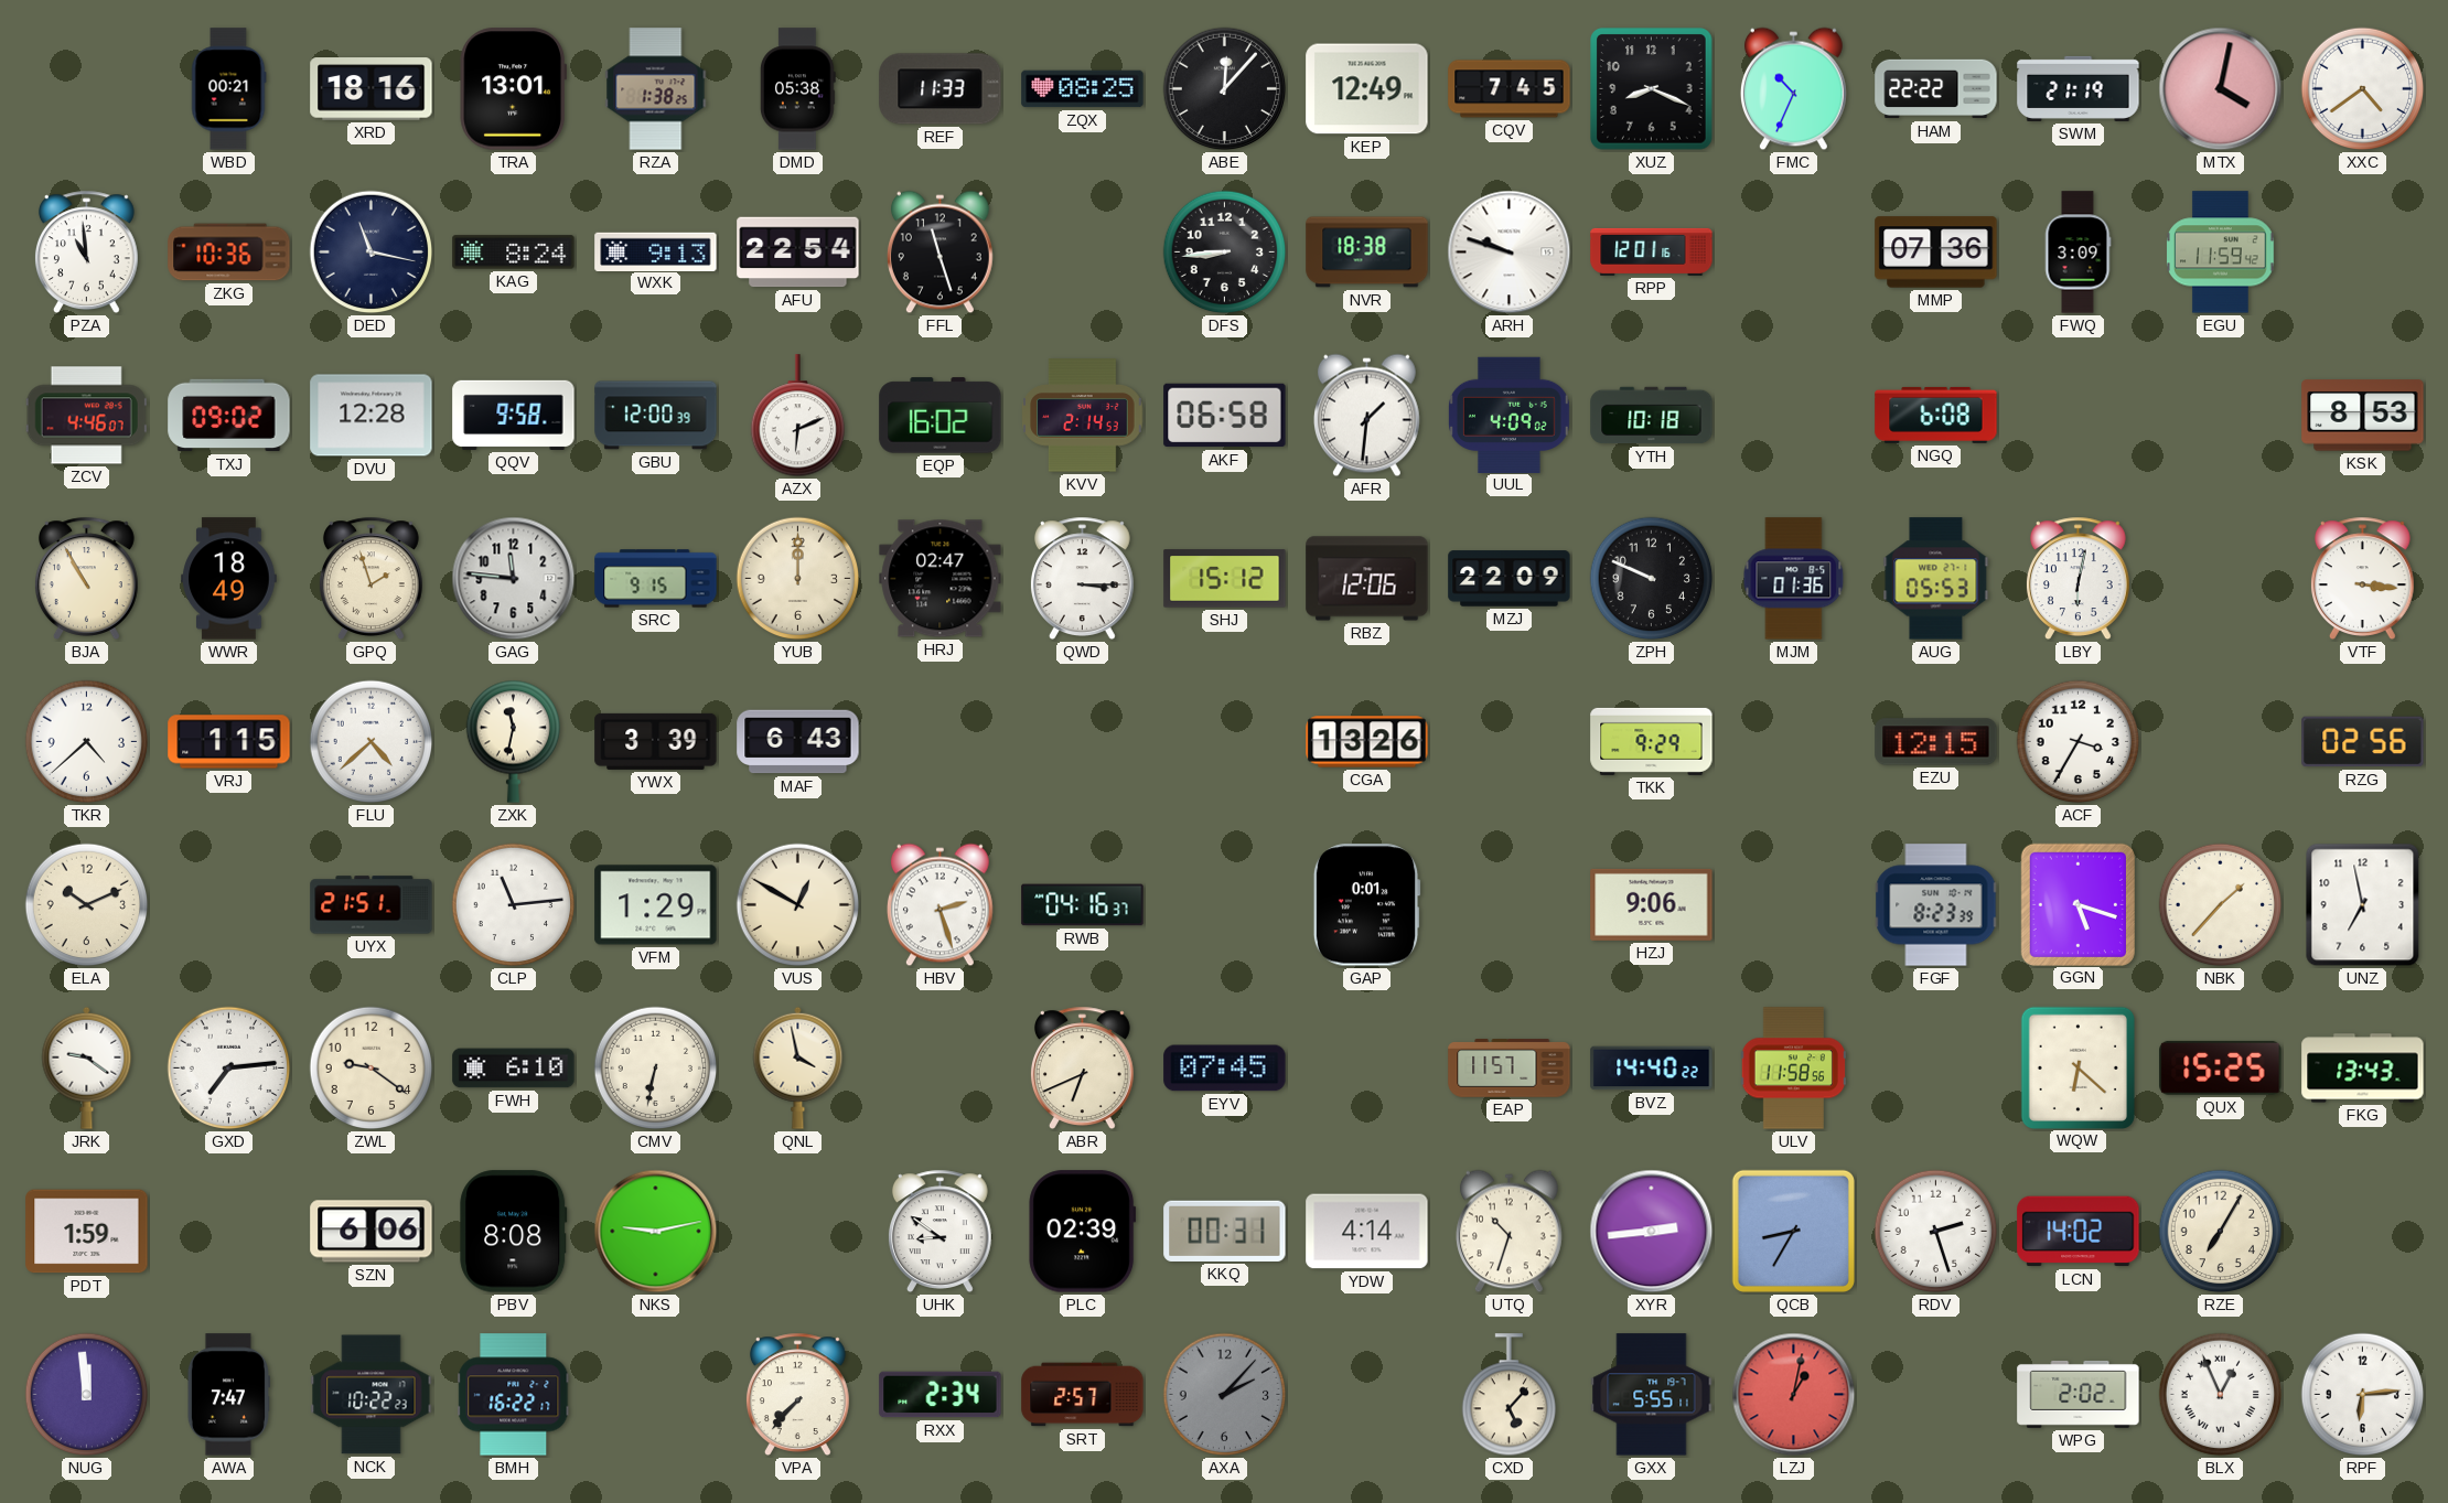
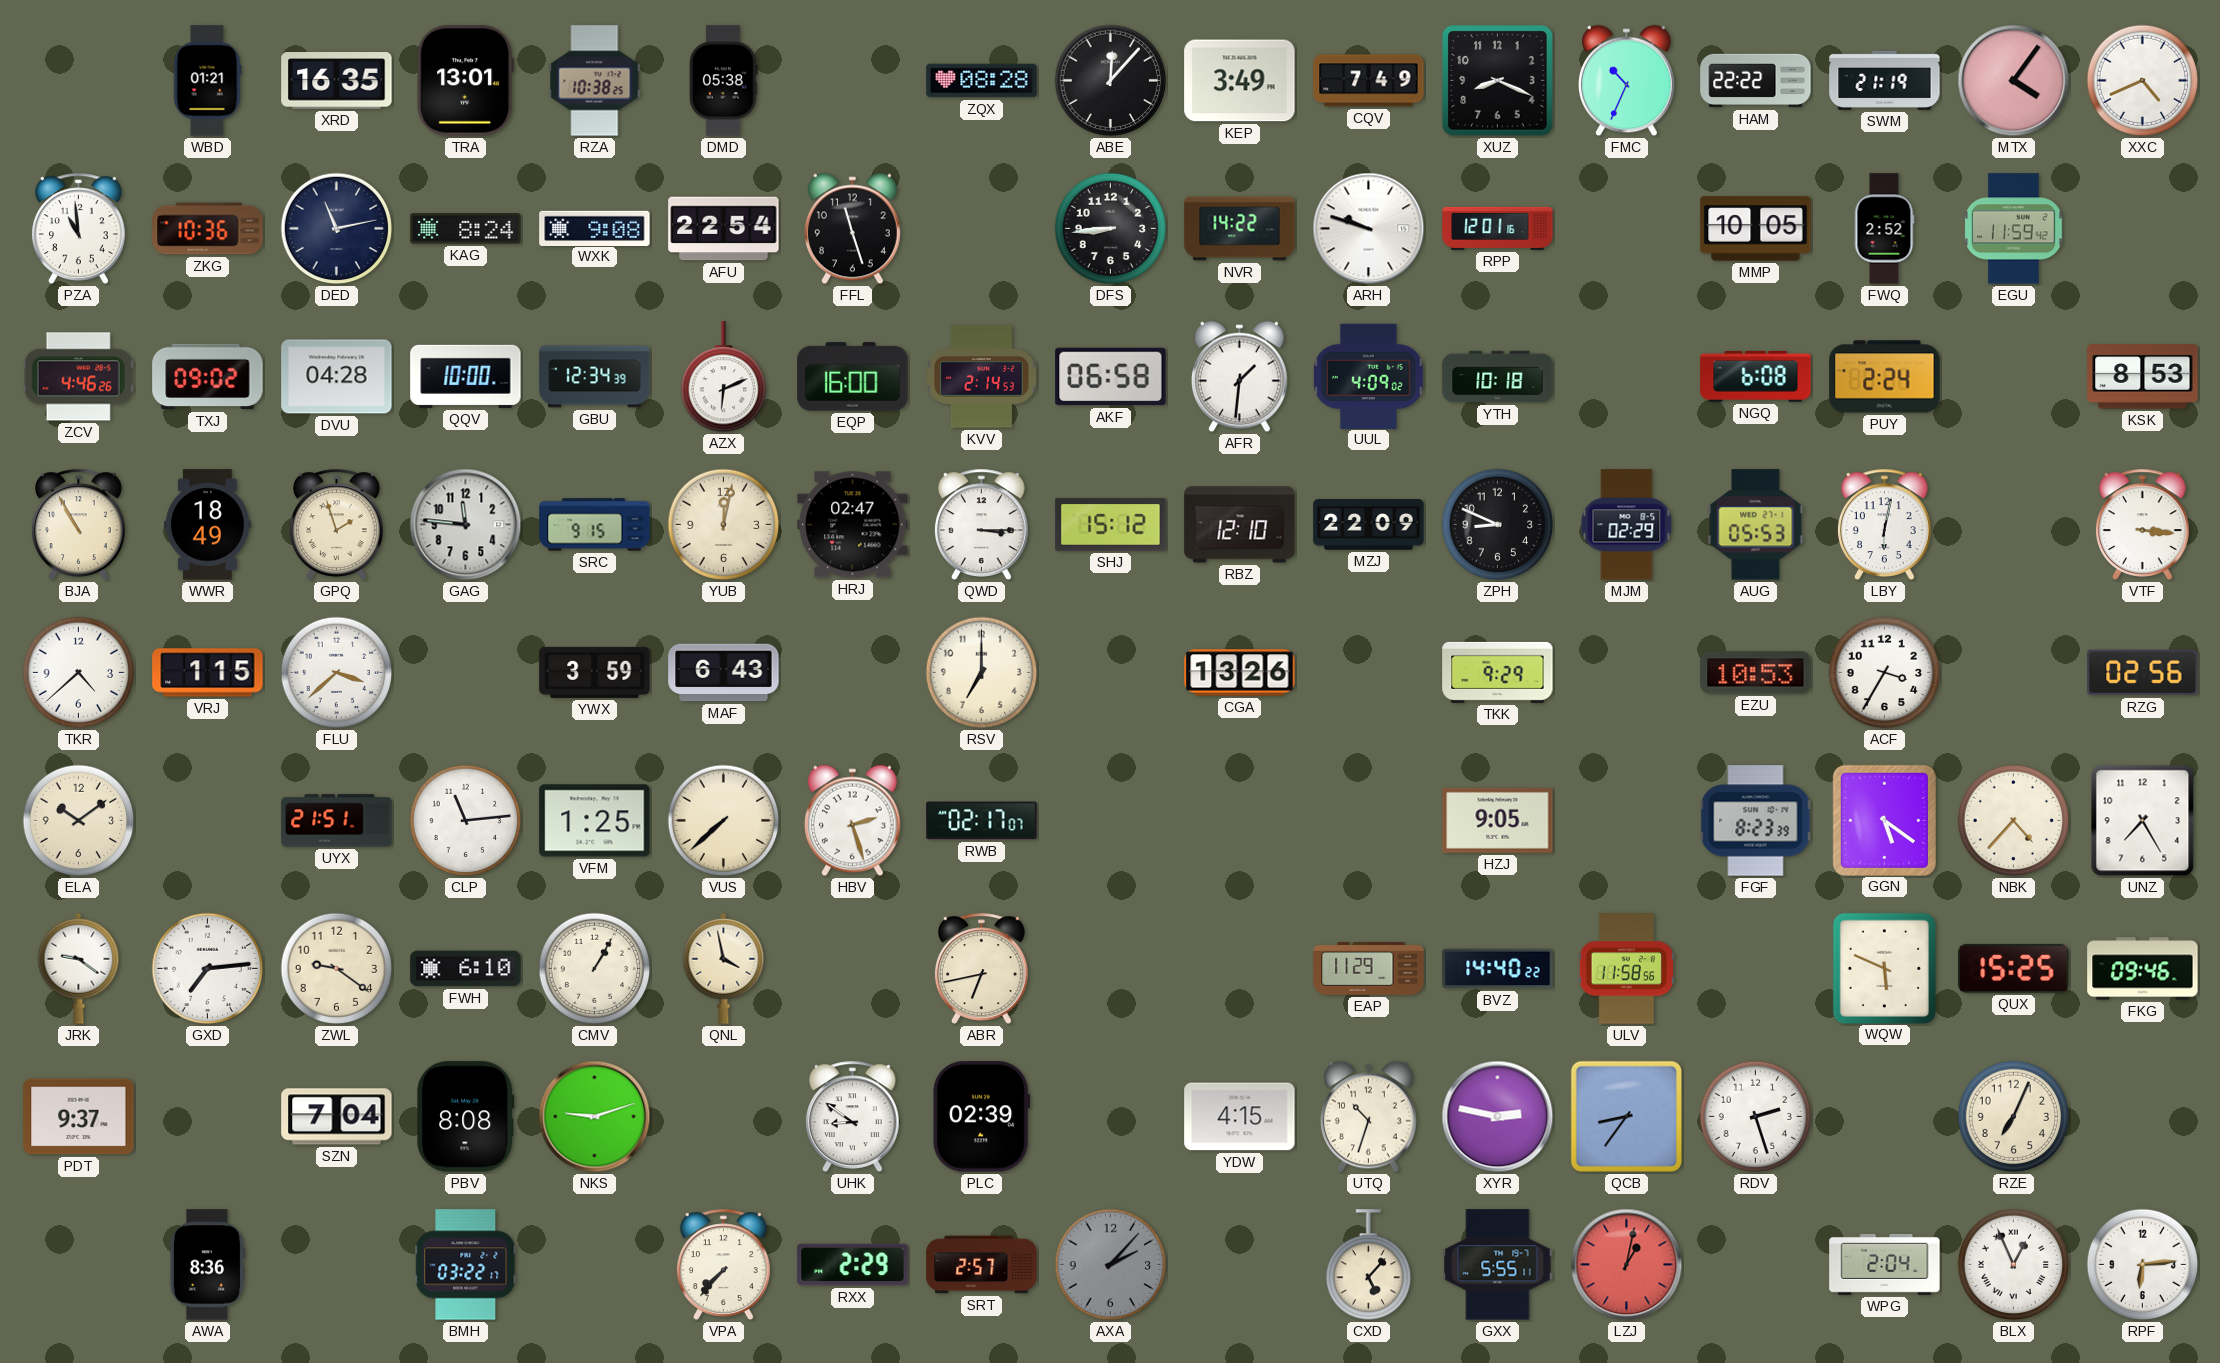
WBD: 00:21 -> 01:21 (207, 81)
XRD: 18:16 -> 16:35 (337, 81)
RZA: 1:38 -> 10:38 (595, 81)
REF: 11:33 -> none (941, 89)
ZQX: 08:25 -> 08:28 (982, 81)
KEP: 12:49 -> 3:49 (1240, 81)
CQV: 7:45 -> 7:49 (1369, 81)
MTX: 4:02 -> 4:06 (2014, 81)
XXC: 4:39 -> 4:41 (2143, 81)
DED: 11:17 -> 11:13 (337, 229)
WXK: 9:13 -> 9:08 (595, 228)
NVR: 18:38 -> 14:22 (1240, 229)
MMP: 07:36 -> 10:05 (1756, 229)
FWQ: 3:09 -> 2:52 (1884, 229)
ZCV: 4:46:07 -> 4:46:26 (78, 377)
DVU: 12:28 -> 04:28 (337, 377)
QQV: 9:58 -> 10:00 (466, 376)
GBU: 12:00 -> 12:34 (595, 377)
EQP: 16:02 -> 16:00 (853, 377)
PUY: none -> 2:24 (1885, 377)
YUB: 12:00 -> 12:02 (724, 525)
RBZ: 12:06 -> 12:10 (1240, 525)
ZPH: 9:49 -> 8:49 (1498, 525)
MJM: 01:36 -> 02:29 (1627, 525)
FLU: 4:38 -> 3:38 (337, 673)
ZXK: 11:32 -> none (513, 741)
YWX: 3:39 -> 3:59 (595, 672)
RSV: none -> 7:00 (982, 673)
EZU: 12:15 -> 10:53 (1756, 673)
ELA: 10:11 -> 10:09 (79, 821)
VFM: 1:29 -> 1:25 (595, 821)
VUS: 12:50 -> 7:38 (724, 821)
RWB: 04:16 -> 02:17 (982, 821)
GAP: 0:01 -> none (1366, 905)
HZJ: 9:06 -> 9:05 (1498, 820)
GGN: 5:18 -> 5:21 (1884, 820)
NBK: 1:37 -> 4:37 (2014, 821)
UNZ: 6:58 -> 7:25 (2143, 821)
CMV: 6:32 -> 1:05 (595, 969)
ABR: 6:41 -> 6:43 (981, 968)
EYV: 07:45 -> none (1225, 1069)
EAP: 11:57 -> 11:29 (1369, 969)
WQW: 6:22 -> 5:49 (1884, 968)
FKG: 13:43 -> 09:46 (2143, 969)
PDT: 1:59 -> 9:37 (79, 1117)
SZN: 6:06 -> 7:04 (337, 1117)
NKS: 9:13 -> 9:12 (595, 1117)
KKQ: 00:31 -> none (1225, 1231)
YDW: 4:14 -> 4:15 (1240, 1117)
XYR: 2:44 -> 2:47 (1498, 1117)
QCB: 8:35 -> 8:36 (1626, 1116)
LCN: 14:02 -> none (2079, 1232)
RZE: 7:05 -> 7:04 (2014, 1117)
NUG: 11:59 -> none (87, 1395)
AWA: 7:47 -> 8:36 (207, 1265)
NCK: 10:22 -> none (372, 1395)
BMH: 16:22 -> 03:22 (466, 1265)
RXX: 2:34 -> 2:29 (853, 1265)
WPG: 2:02 -> 2:04 (1885, 1264)
